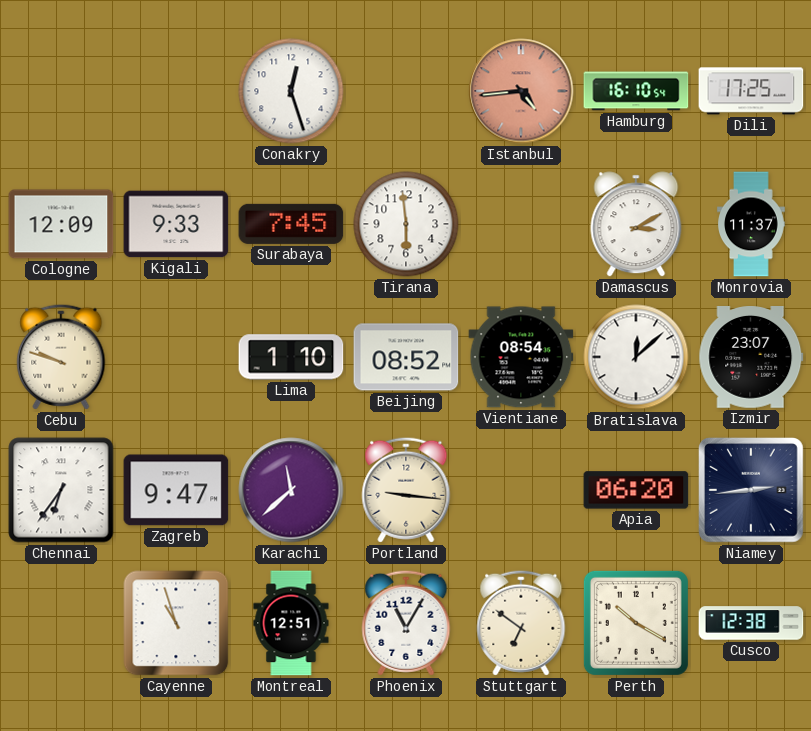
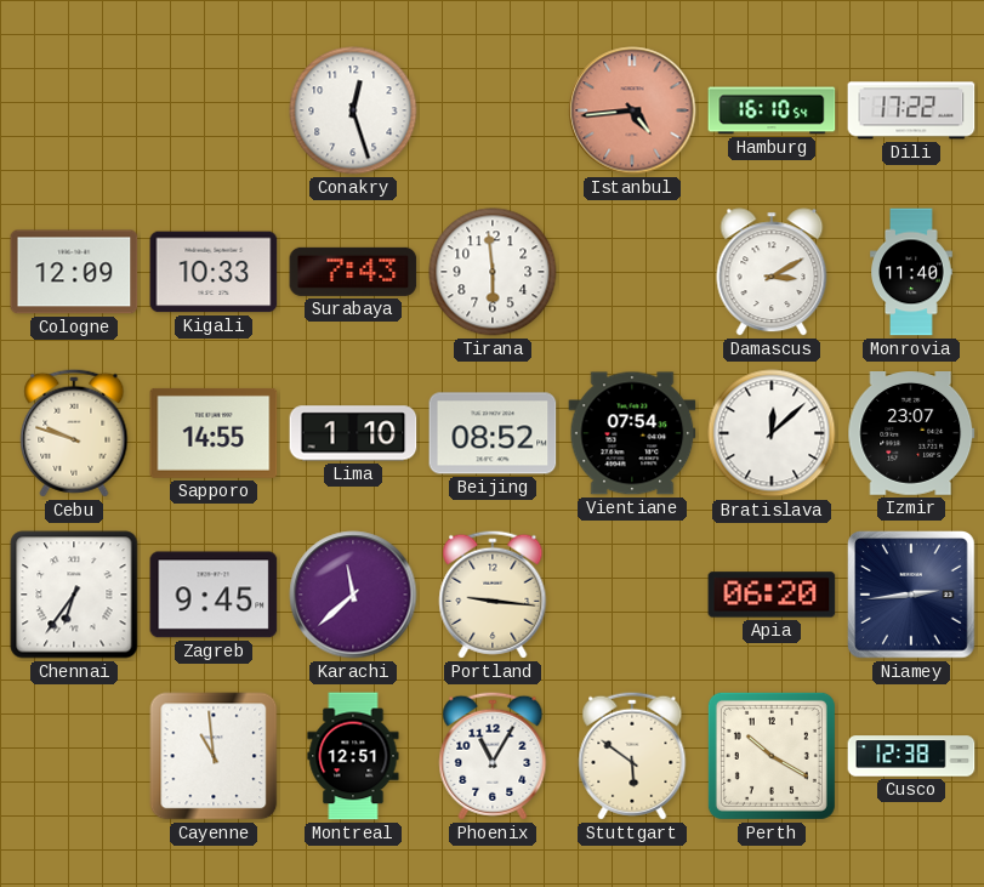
Dili: 17:25 -> 17:22 (911, 110)
Kigali: 9:33 -> 10:33 (214, 272)
Surabaya: 7:45 -> 7:43 (353, 272)
Monrovia: 11:37 -> 11:40 (911, 272)
Sapporo: none -> 14:55 (214, 433)
Vientiane: 08:54 -> 07:54 (632, 433)
Zagreb: 9:47 -> 9:45 (214, 595)
Cayenne: 10:57 -> 10:59 (214, 756)
Stuttgart: 6:51 -> 5:51 (632, 756)
